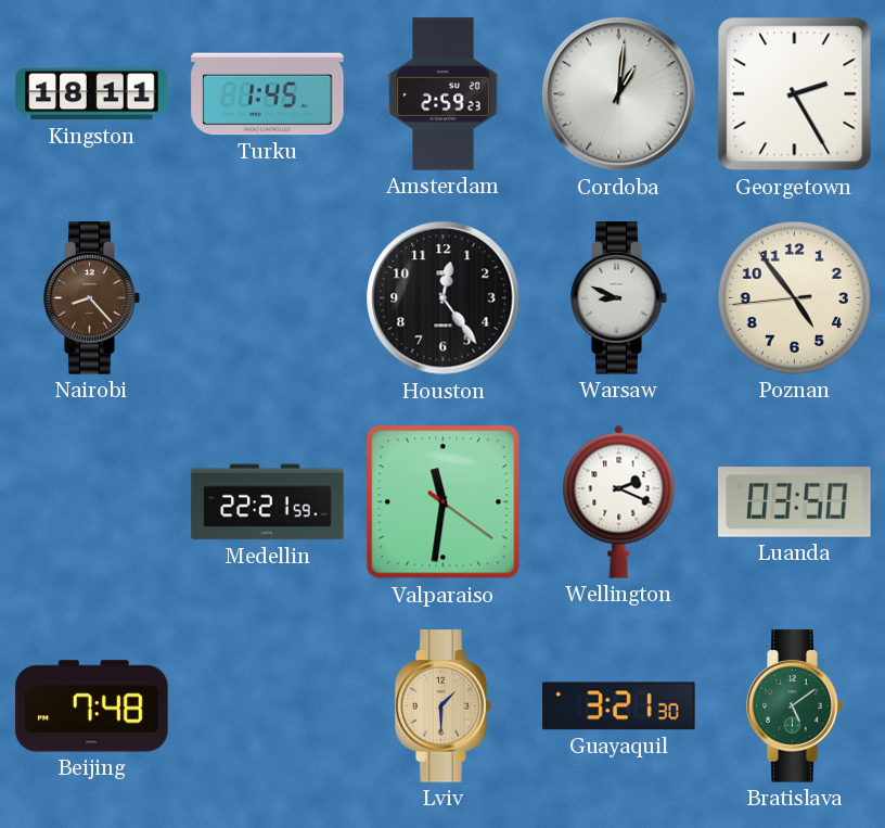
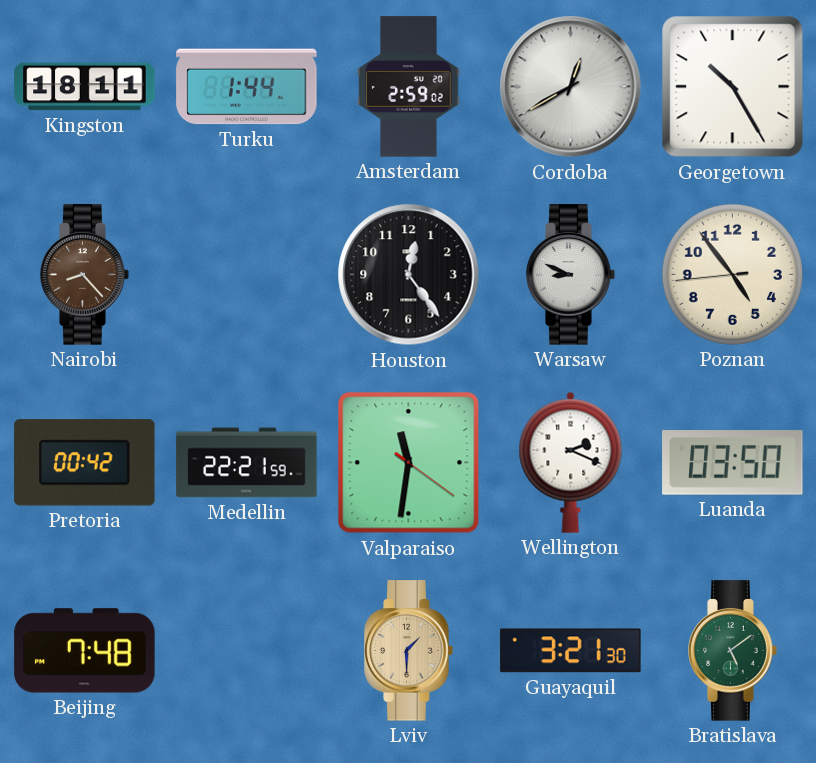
Turku: 1:45 -> 1:44 (247, 87)
Amsterdam: 2:59:23 -> 2:59:02 (409, 87)
Cordoba: 1:01 -> 12:40 (571, 87)
Georgetown: 2:25 -> 10:25 (733, 87)
Pretoria: none -> 00:42 (85, 463)
